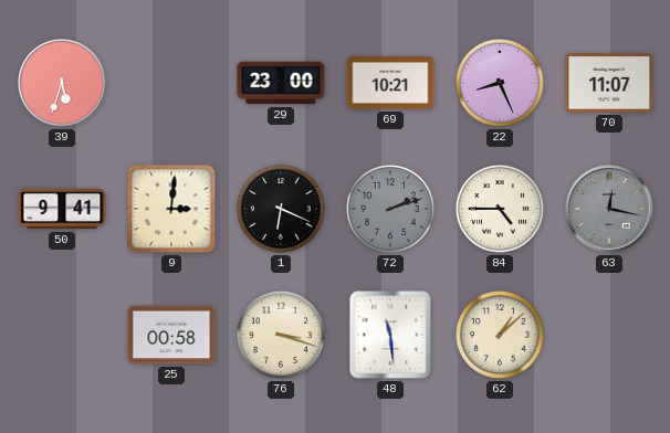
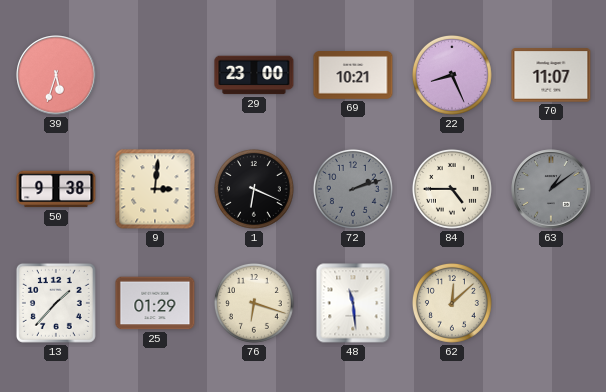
50: 9:41 -> 9:38 (56, 189)
63: 12:17 -> 1:09 (551, 189)
13: none -> 1:37 (56, 303)
25: 00:58 -> 01:29 (155, 303)
76: 3:18 -> 6:18 (254, 303)
62: 1:08 -> 12:08 (452, 303)
